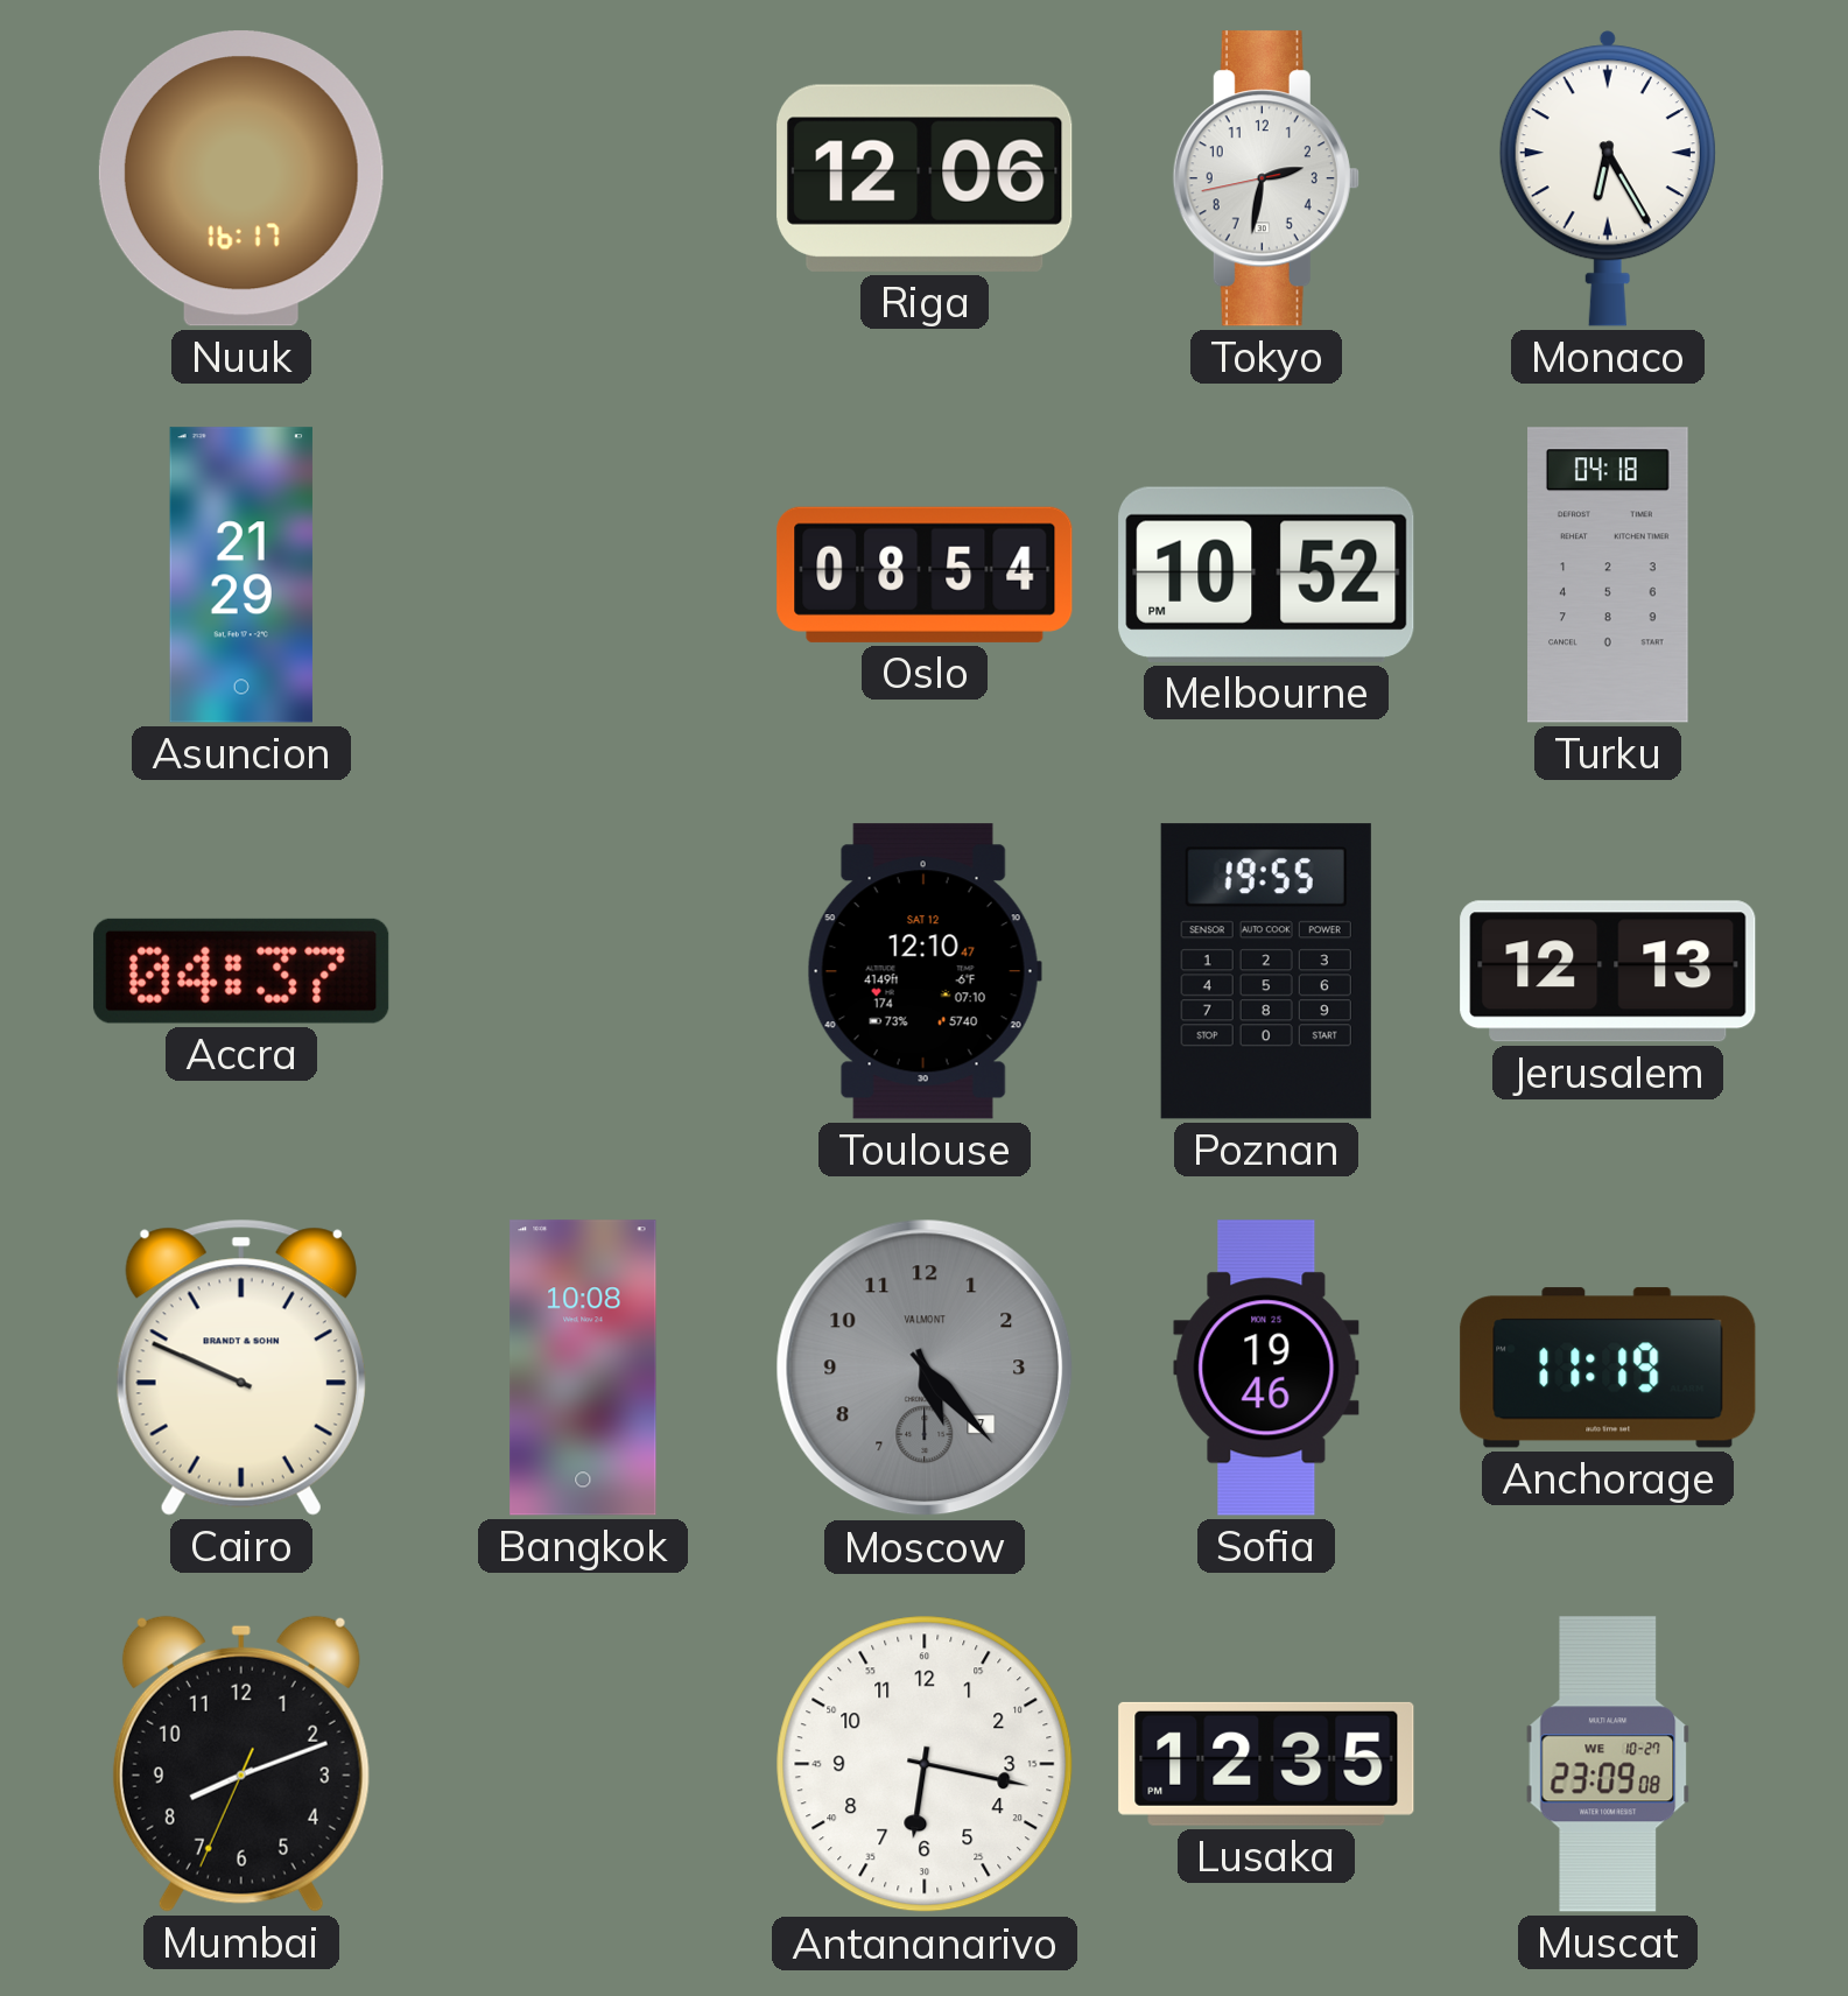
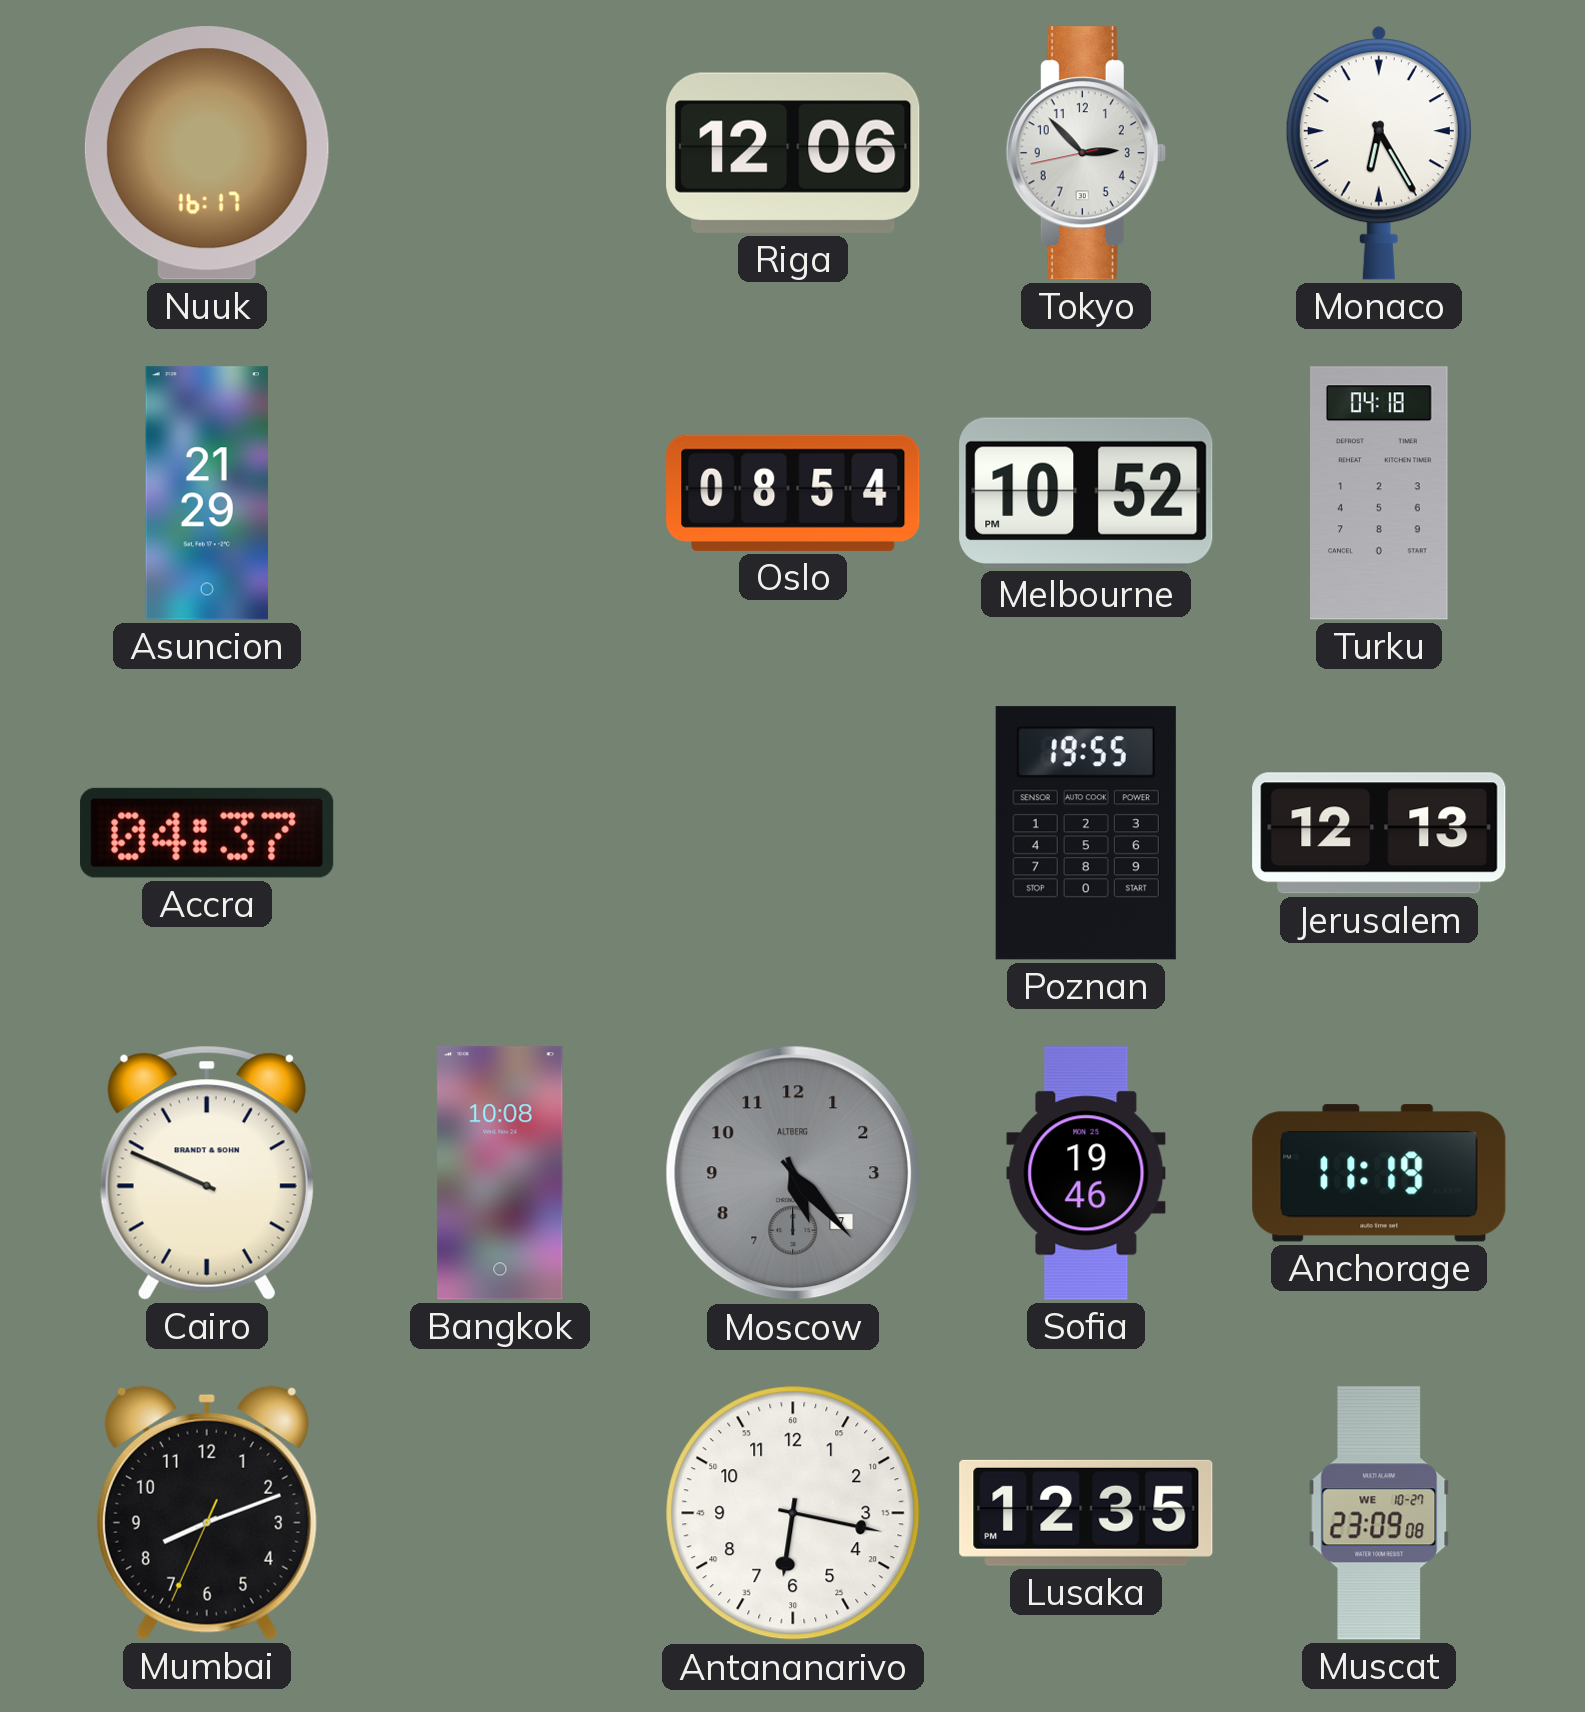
Tokyo: 2:31 -> 2:52 (1086, 153)
Toulouse: 12:10 -> none (925, 971)
Moscow brand: VALMONT -> ALTBERG (793, 1173)
